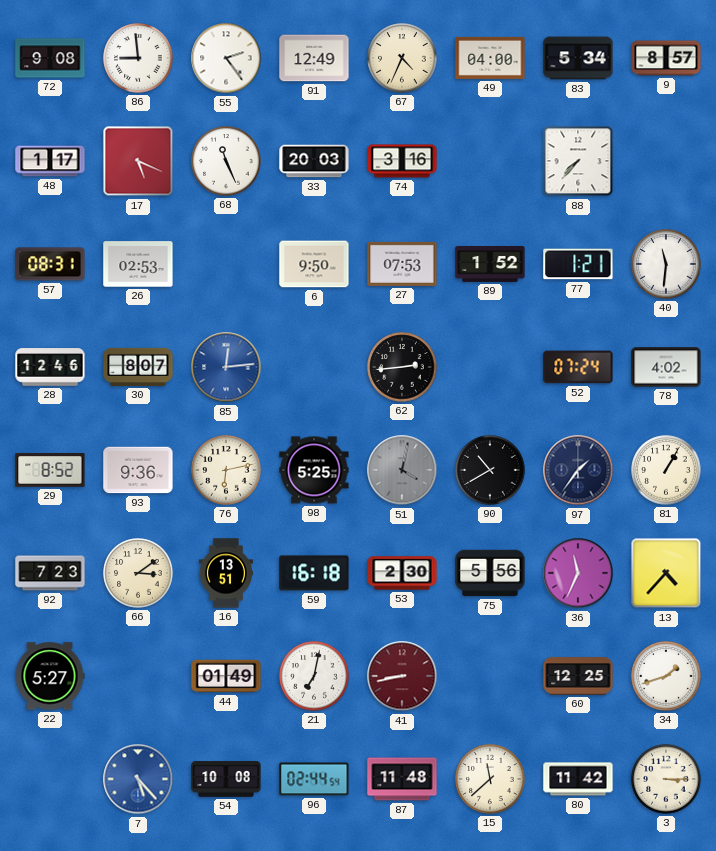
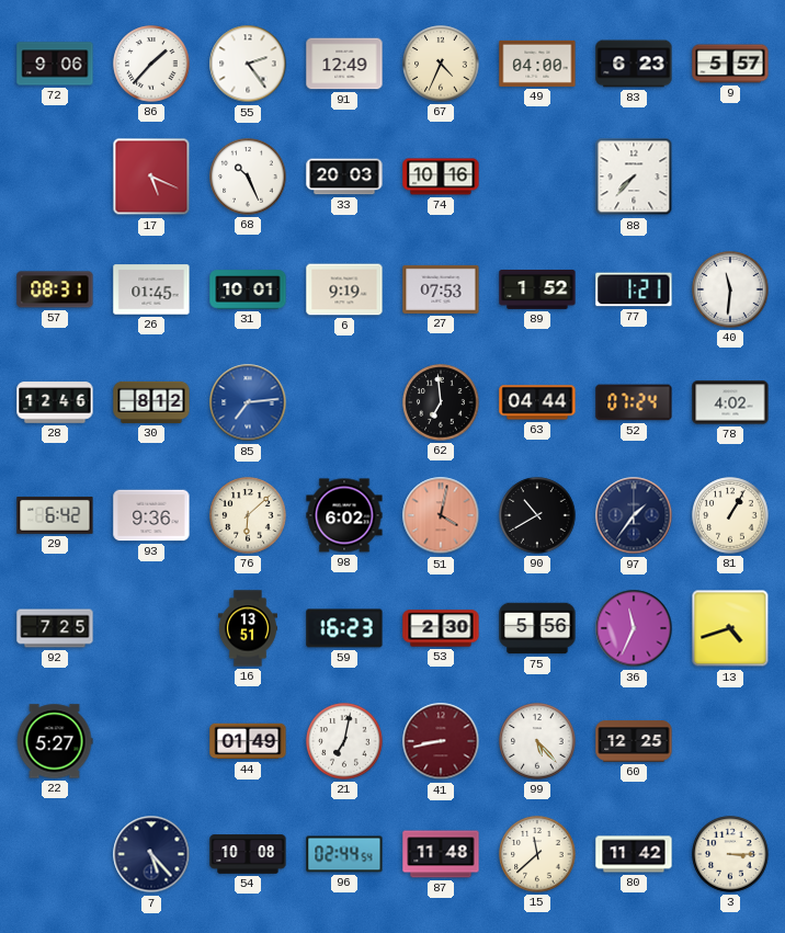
72: 9:08 -> 9:06 (55, 64)
86: 8:59 -> 1:37 (151, 64)
83: 5:34 -> 6:23 (634, 64)
9: 8:57 -> 5:57 (730, 64)
48: 1:17 -> none (50, 161)
68: 11:26 -> 10:26 (248, 177)
74: 3:16 -> 10:16 (441, 177)
26: 02:53 -> 01:45 (151, 289)
31: none -> 10:01 (248, 289)
6: 9:50 -> 9:19 (344, 289)
30: 8:07 -> 8:12 (151, 402)
85: 12:14 -> 7:14 (248, 402)
62: 2:44 -> 6:59 (441, 402)
63: none -> 04:44 (537, 402)
29: 8:52 -> 6:42 (55, 515)
76: 6:13 -> 6:08 (248, 515)
98: 5:25 -> 6:02 (344, 515)
51 dial: grey -> salmon (441, 515)
92: 7:23 -> 7:25 (55, 628)
66: 3:09 -> none (138, 573)
59: 16:18 -> 16:23 (344, 628)
13: 4:37 -> 4:42 (730, 628)
99: none -> 5:23 (537, 741)
34: 1:42 -> none (666, 676)
7 dial: blue -> navy (151, 854)
